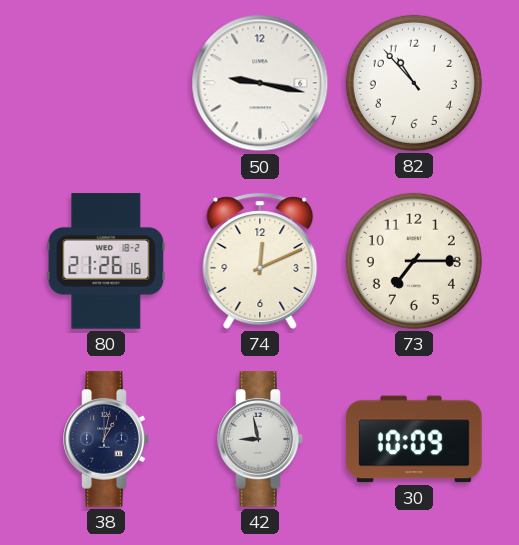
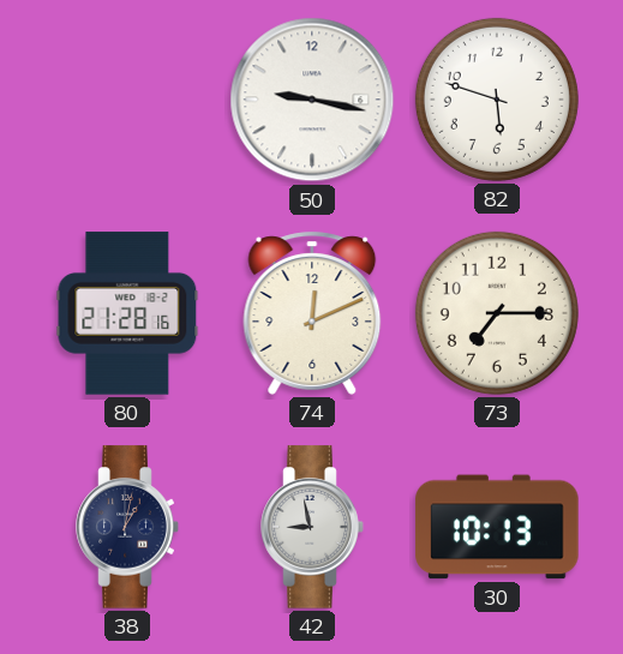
82: 10:53 -> 5:48 (497, 100)
80: 21:26 -> 21:28 (127, 313)
30: 10:09 -> 10:13 (497, 527)
